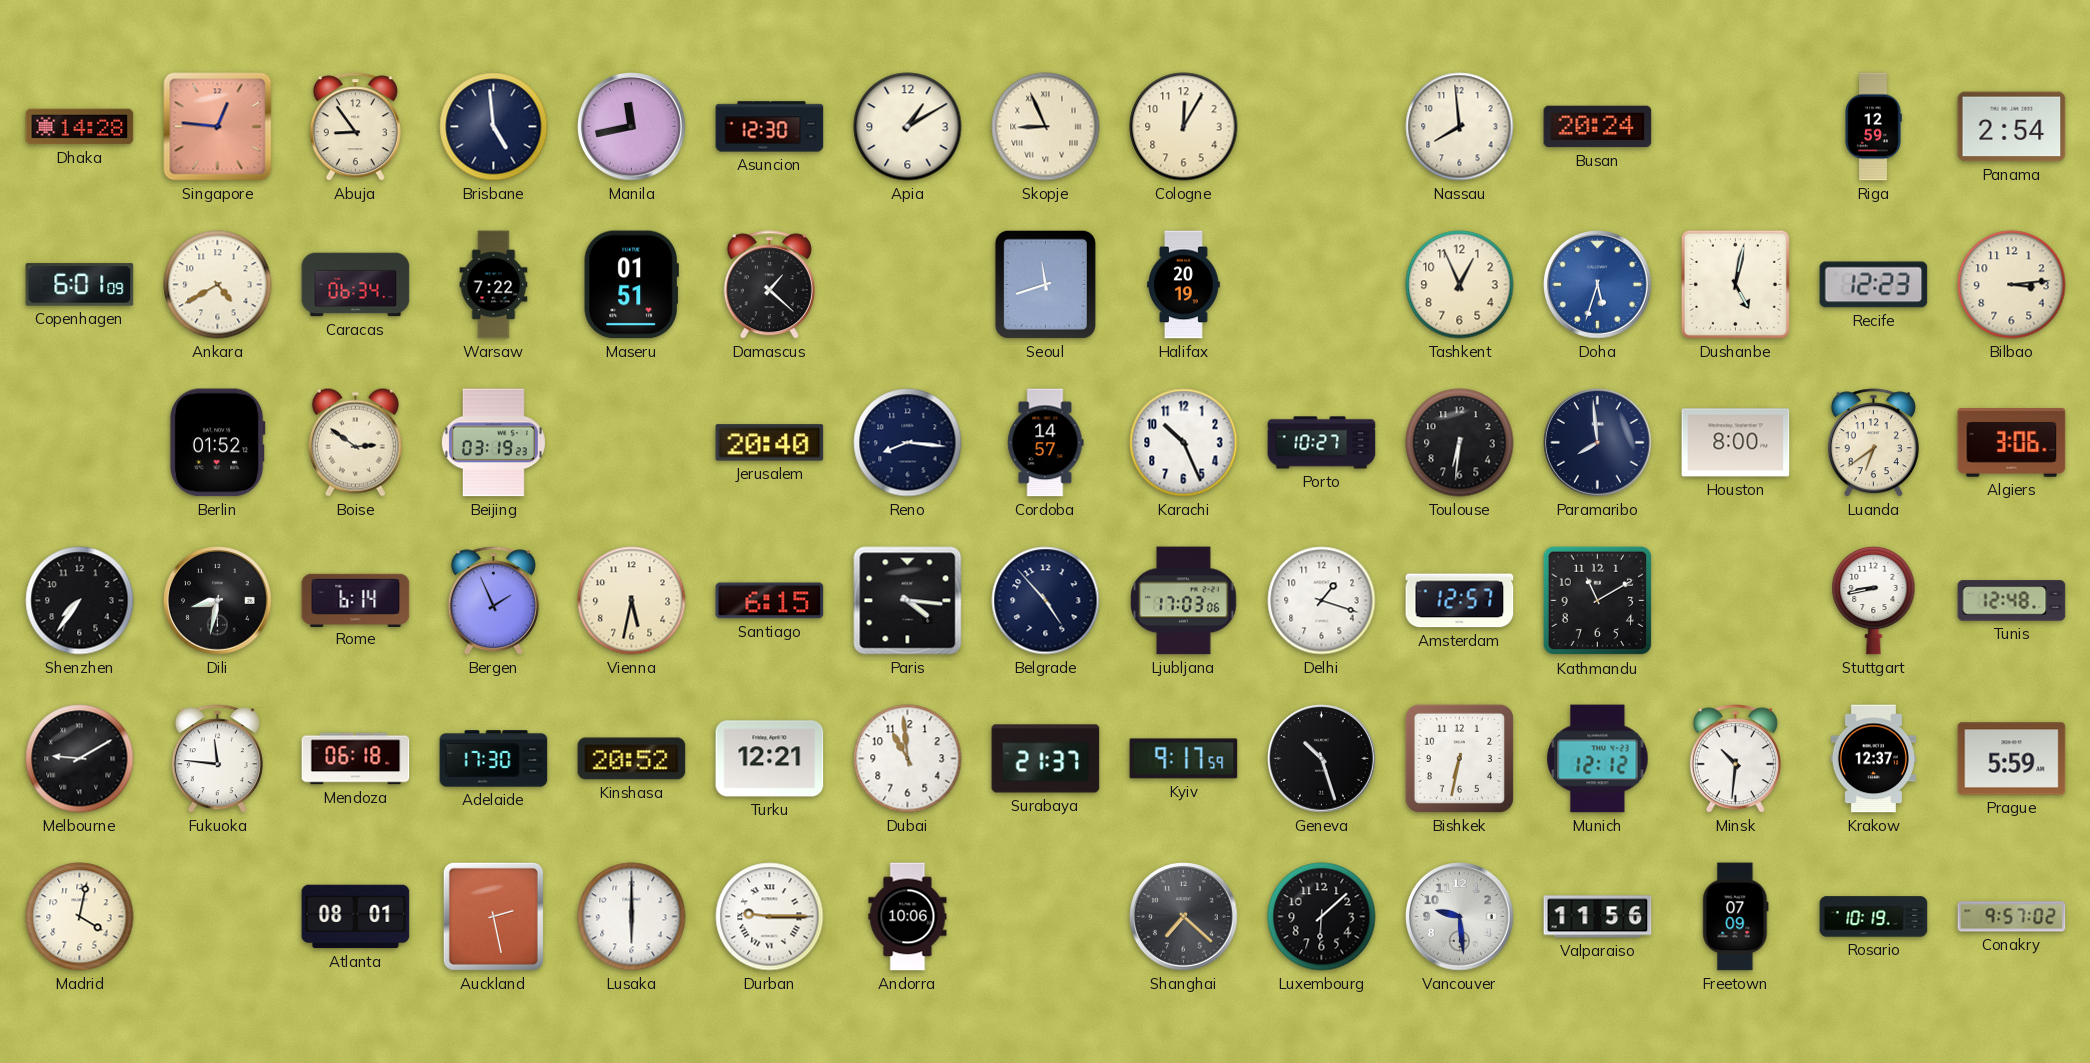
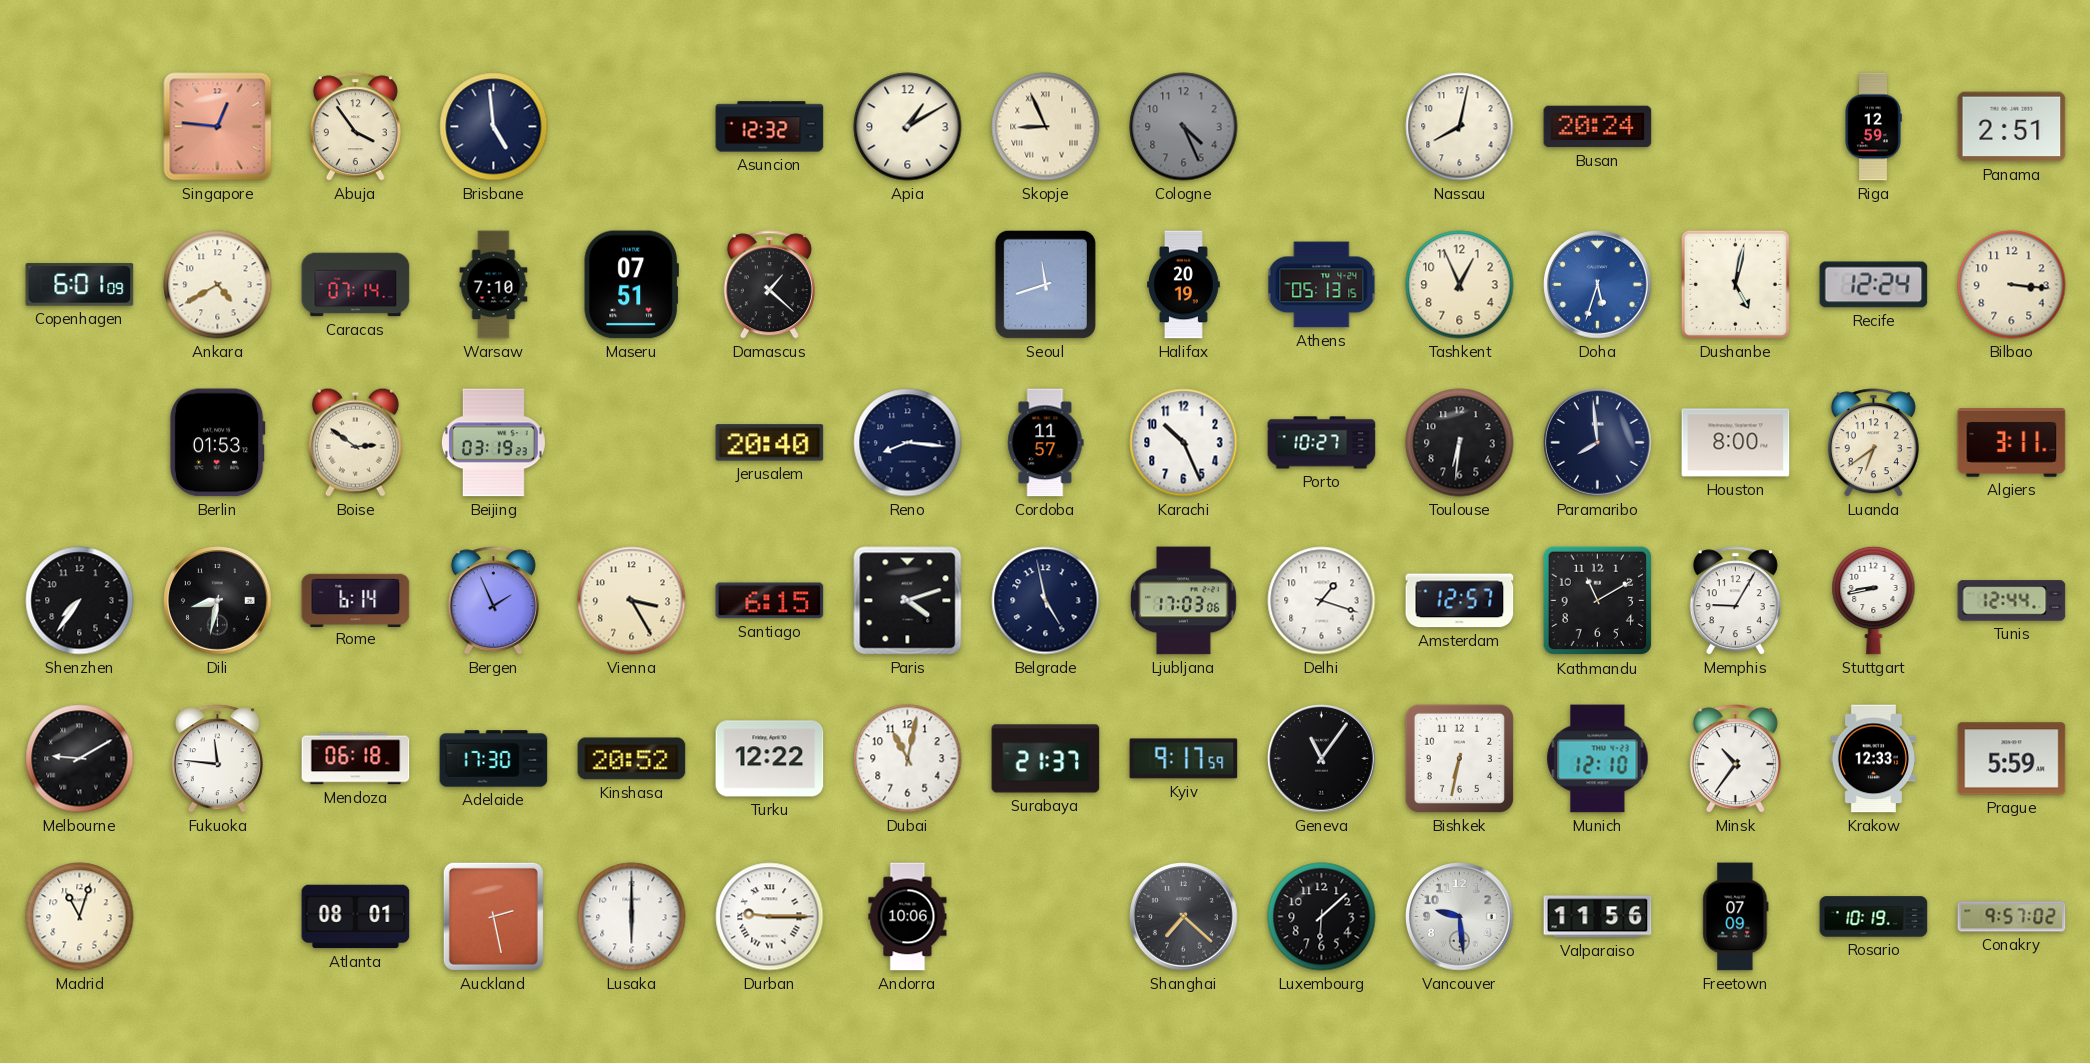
Dhaka: 14:28 -> none (80, 127)
Abuja: 8:54 -> 3:54 (355, 127)
Manila: 11:43 -> none (632, 127)
Asuncion: 12:30 -> 12:32 (770, 127)
Cologne: 12:05 -> 4:26 (1184, 127)
Cologne dial: cream -> grey (1184, 127)
Nassau: 7:59 -> 8:02 (1460, 127)
Panama: 2:54 -> 2:51 (2012, 127)
Caracas: 06:34 -> 07:14 (356, 285)
Warsaw: 7:22 -> 7:10 (494, 285)
Maseru: 01:51 -> 07:51 (631, 285)
Athens: none -> 05:13 (1322, 285)
Recife: 12:23 -> 12:24 (1874, 285)
Bilbao: 3:14 -> 3:16 (2012, 285)
Berlin: 01:52 -> 01:53 (217, 443)
Cordoba: 14:57 -> 11:57 (1046, 443)
Algiers: 3:06 -> 3:11 (2012, 443)
Vienna: 5:32 -> 3:25 (632, 601)
Paris: 4:16 -> 4:12 (908, 601)
Belgrade: 4:53 -> 4:58 (1046, 601)
Memphis: none -> 9:05 (1735, 601)
Tunis: 12:48 -> 12:44 (2012, 601)
Turku: 12:21 -> 12:22 (770, 759)
Dubai: 10:59 -> 11:02 (908, 759)
Geneva: 10:27 -> 11:06 (1322, 759)
Munich: 12:12 -> 12:10 (1598, 759)
Minsk: 10:31 -> 10:36 (1735, 759)
Krakow: 12:37 -> 12:33 (1873, 759)
Madrid: 4:02 -> 11:03 (80, 917)
